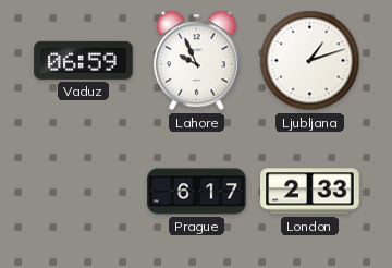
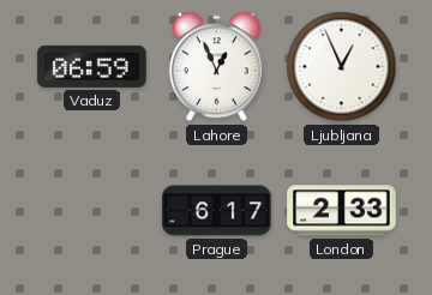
Lahore: 9:56 -> 12:56 (216, 67)
Ljubljana: 1:12 -> 12:56 (342, 67)
